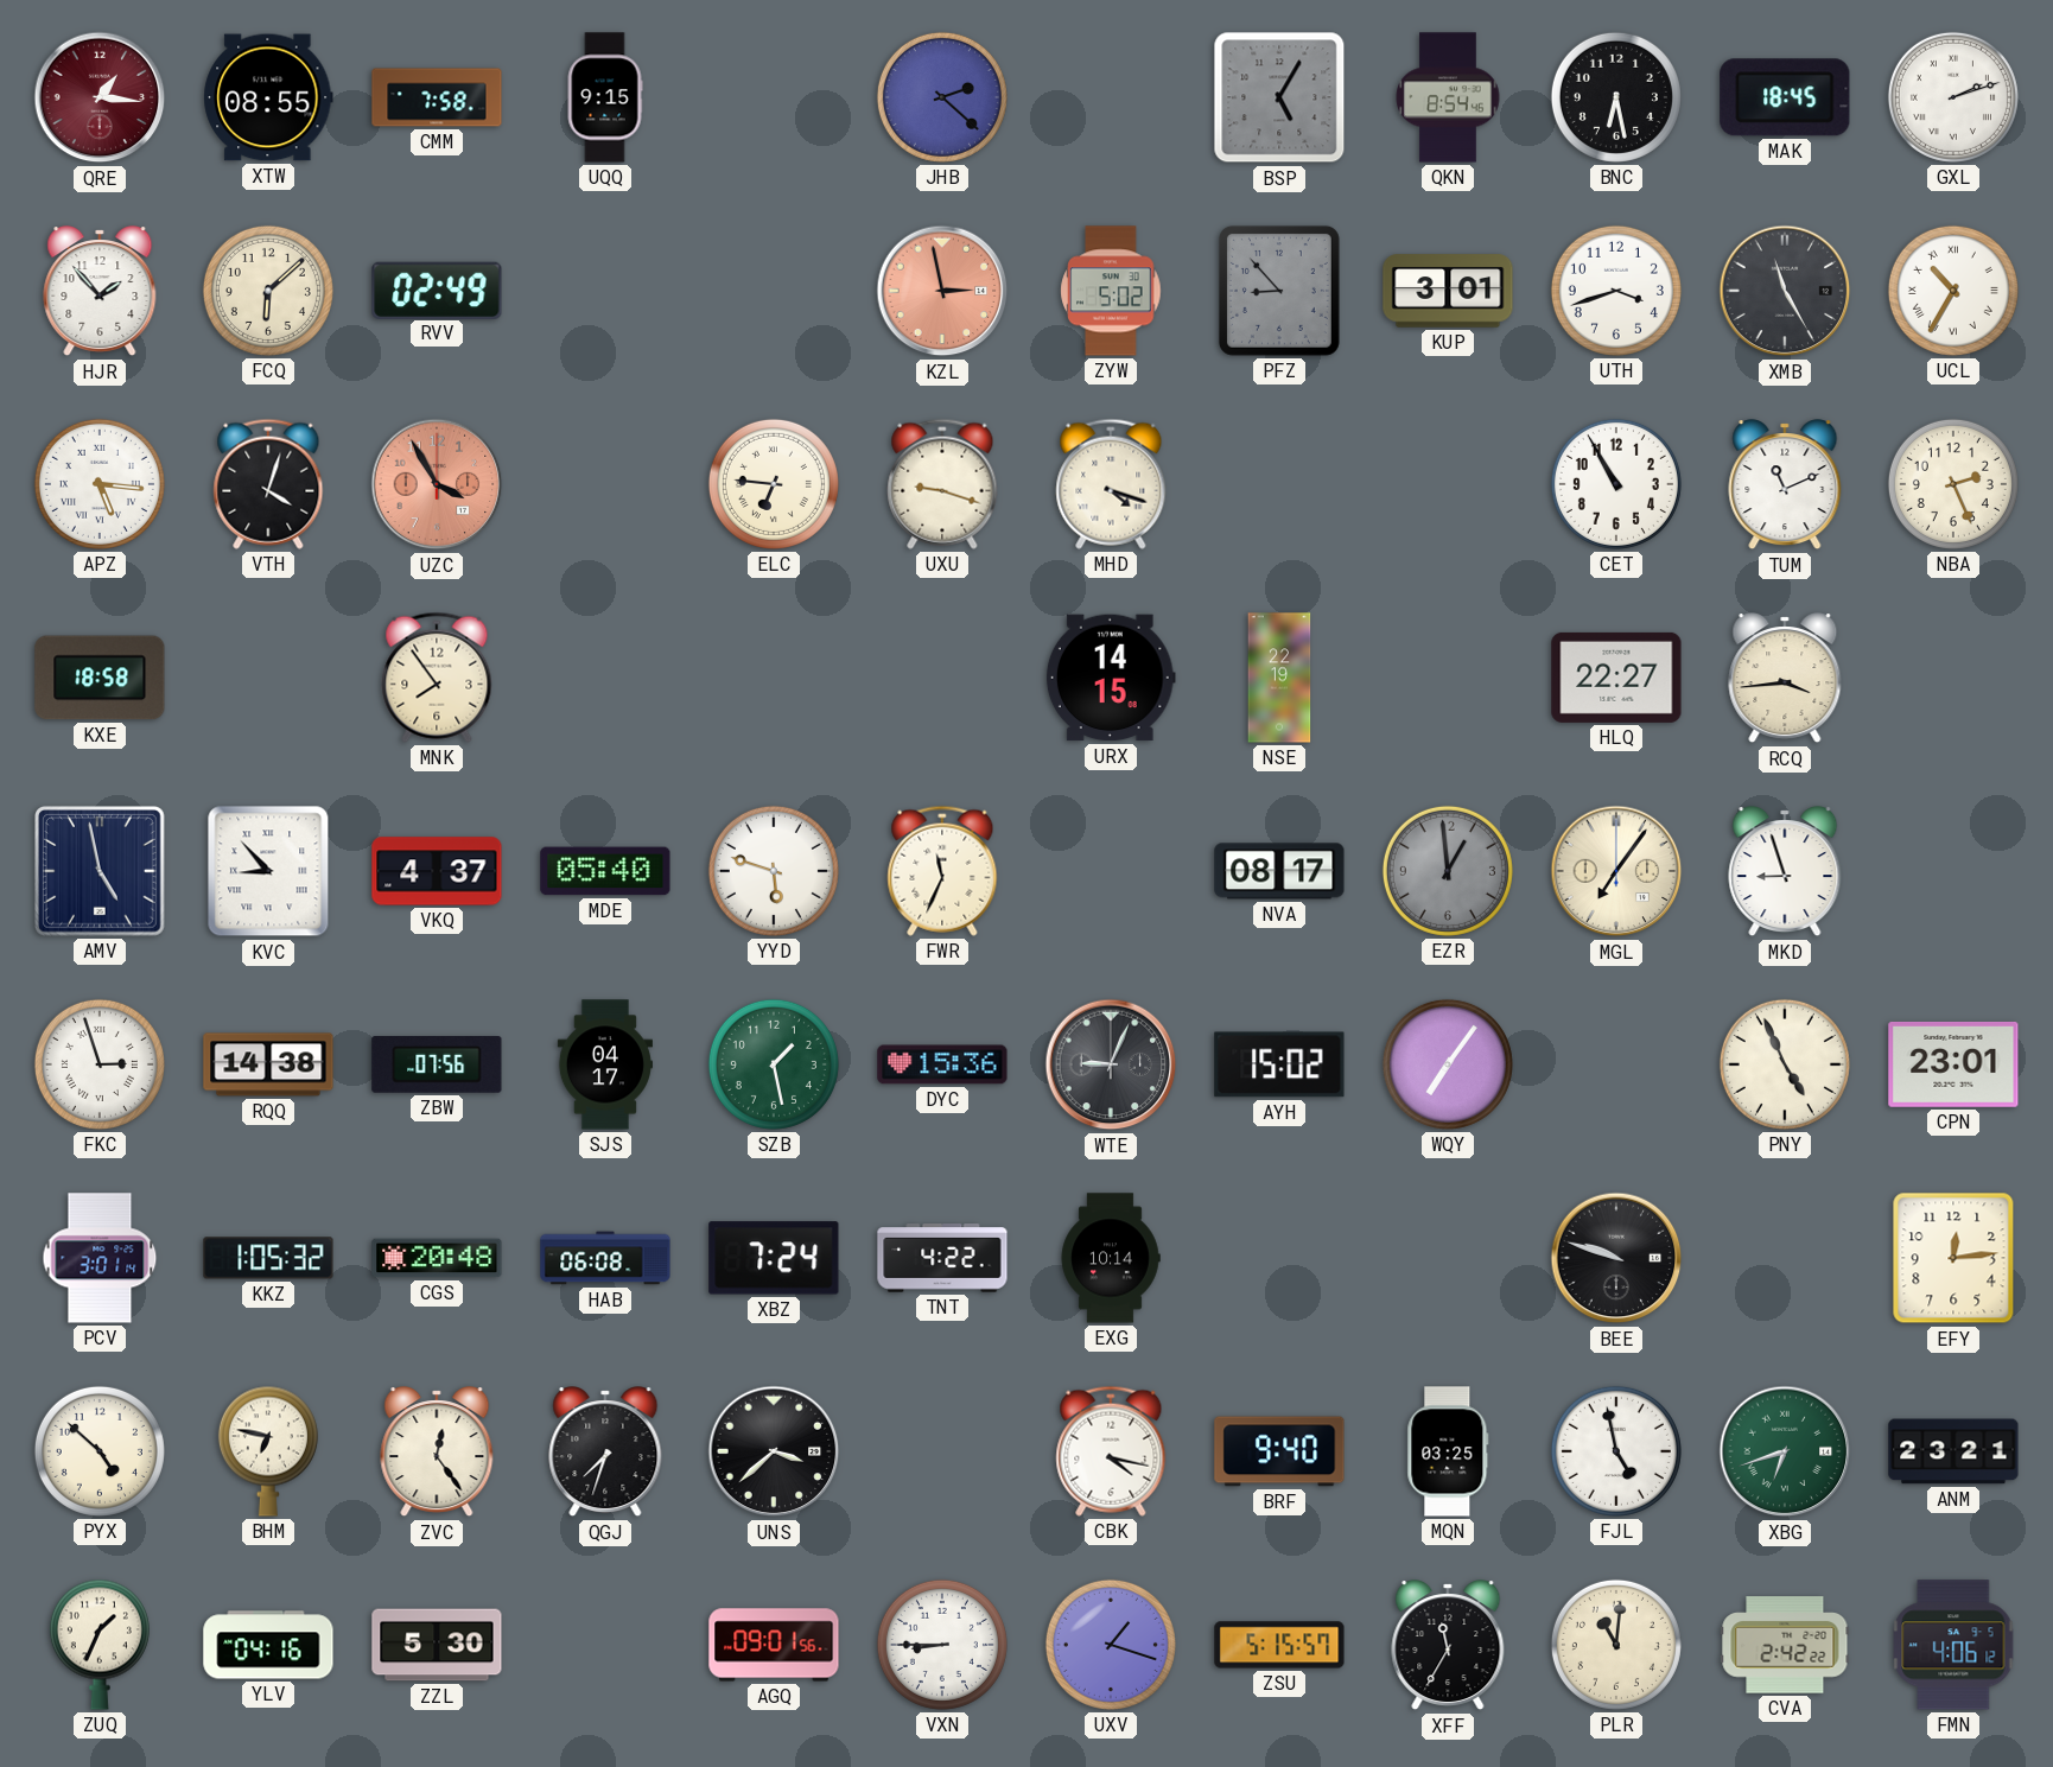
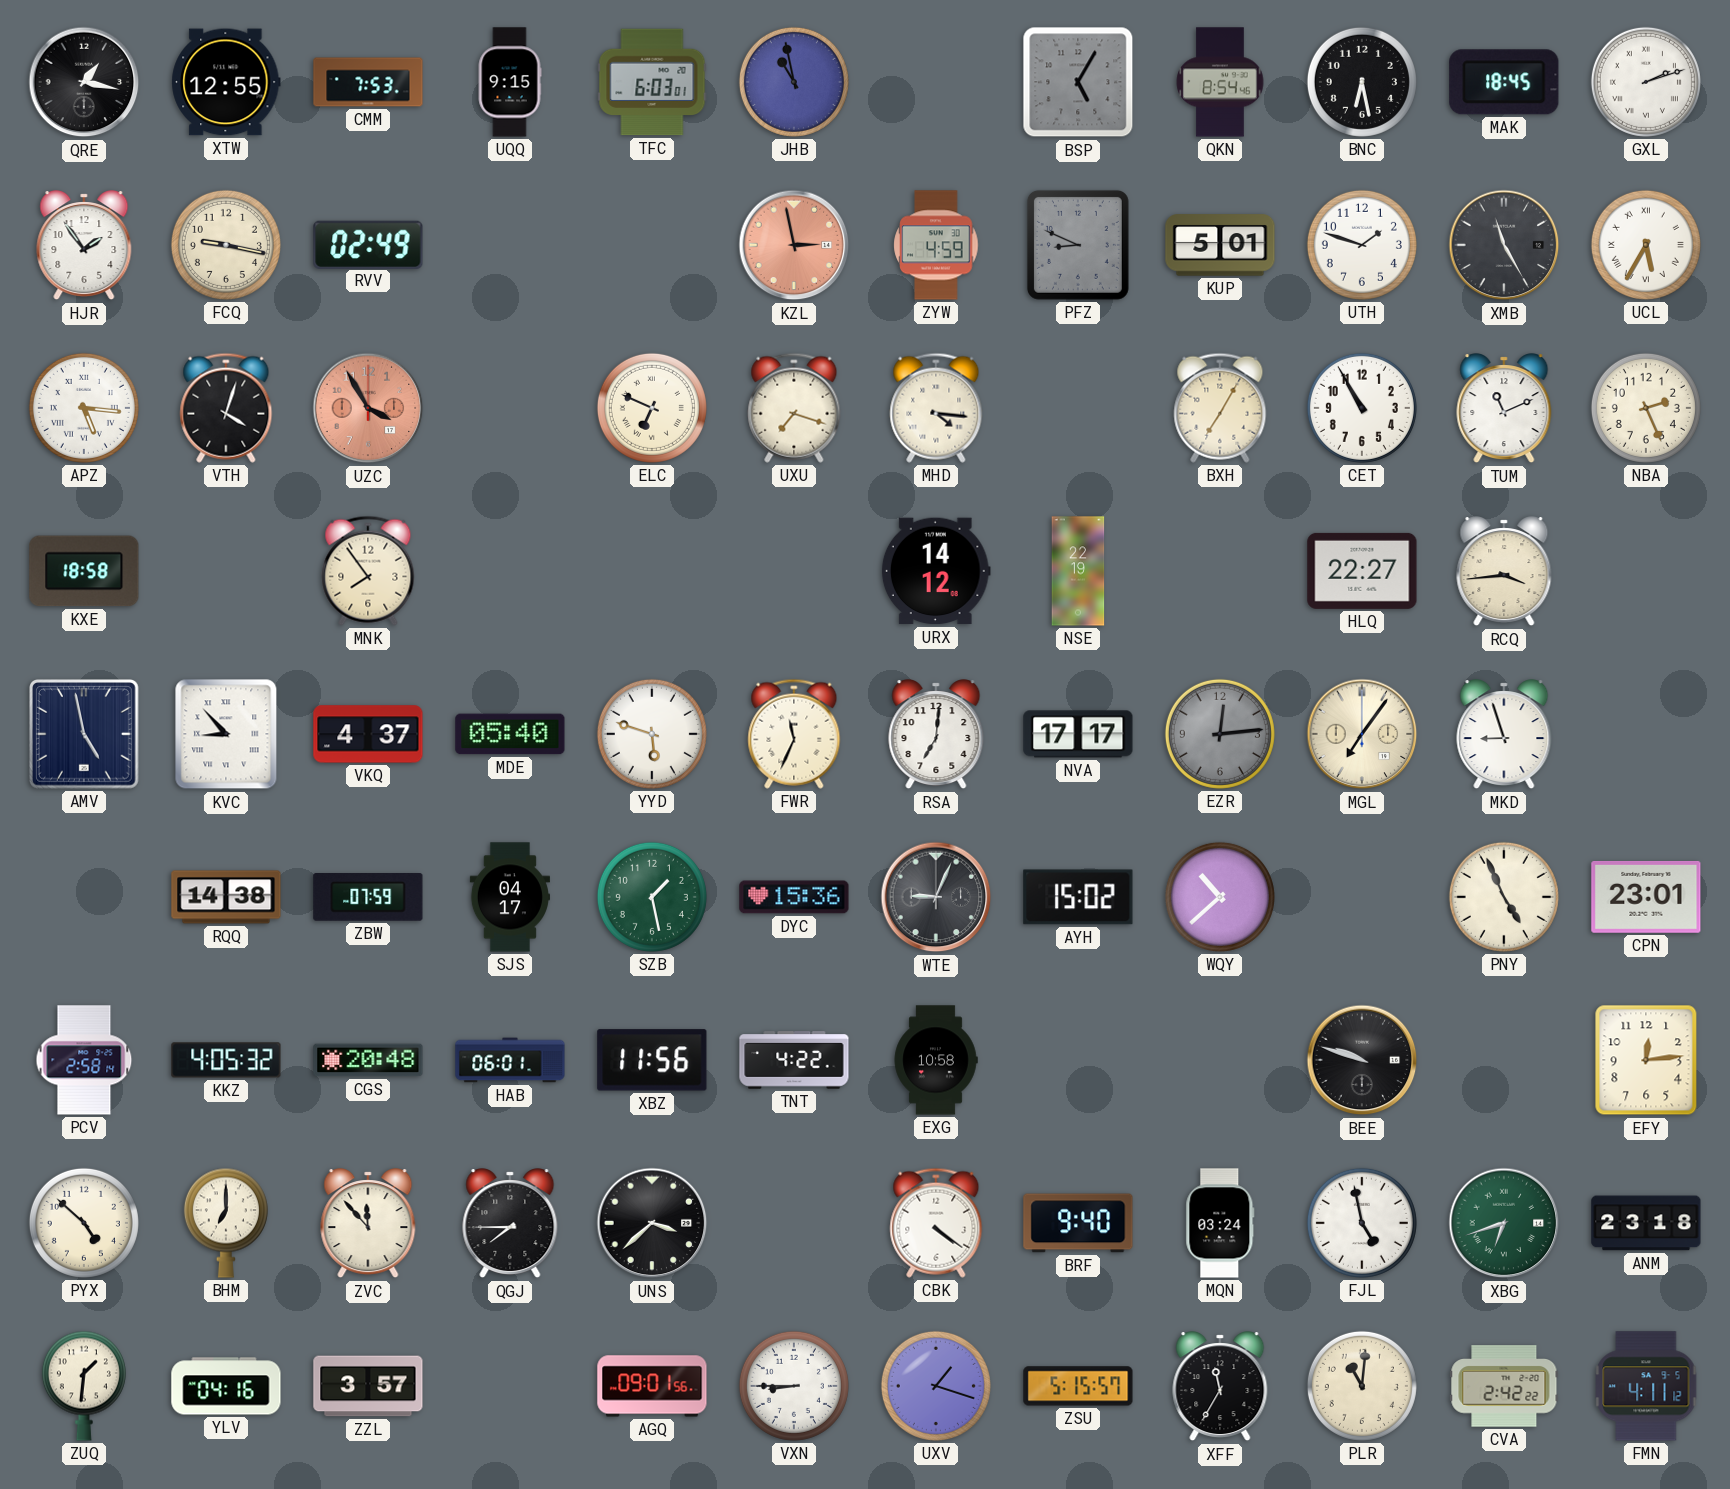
QRE: 1:16 -> 1:17 (84, 82)
QRE dial: burgundy -> black (84, 82)
XTW: 08:55 -> 12:55 (226, 82)
CMM: 7:58 -> 7:53 (368, 82)
TFC: none -> 6:03 (652, 82)
JHB: 2:22 -> 10:58 (794, 82)
HJR: 1:53 -> 1:54 (84, 246)
FCQ: 6:08 -> 9:17 (226, 245)
ZYW: 5:02 -> 4:59 (936, 245)
PFZ: 8:53 -> 8:49 (1078, 245)
KUP: 3:01 -> 5:01 (1220, 245)
UTH: 3:42 -> 1:48 (1362, 245)
UCL: 10:35 -> 5:35 (1646, 245)
ELC: 6:46 -> 6:49 (652, 408)
UXU: 9:18 -> 7:18 (794, 408)
MHD: 4:18 -> 4:16 (936, 408)
BXH: none -> 7:05 (1220, 408)
URX: 14:15 -> 14:12 (936, 571)
RSA: none -> 7:01 (936, 735)
NVA: 08:17 -> 17:17 (1078, 734)
EZR: 12:59 -> 12:14 (1220, 734)
FKC: 2:57 -> none (100, 1064)
ZBW: 07:56 -> 07:59 (368, 898)
WQY: 7:06 -> 10:38 (1220, 897)
PCV: 3:01 -> 2:58 (84, 1060)
KKZ: 1:05 -> 4:05 (226, 1060)
HAB: 06:08 -> 06:01 (510, 1060)
XBZ: 7:24 -> 11:56 (652, 1060)
EXG: 10:14 -> 10:58 (936, 1060)
BHM: 6:47 -> 7:00 (226, 1223)
ZVC: 12:24 -> 11:53 (368, 1224)
QGJ: 7:33 -> 7:45 (510, 1224)
CBK: 4:17 -> 4:21 (936, 1223)
MQN: 03:25 -> 03:24 (1220, 1223)
ANM: 23:21 -> 23:18 (1646, 1223)
ZUQ: 1:34 -> 1:31 (84, 1386)
ZZL: 5:30 -> 3:57 (368, 1386)
FMN: 4:06 -> 4:11 (1646, 1386)
